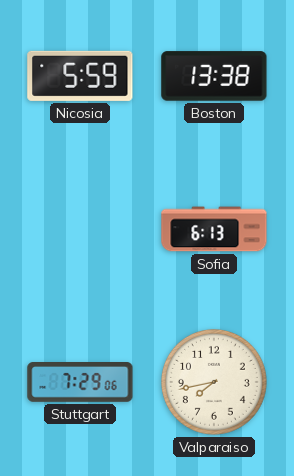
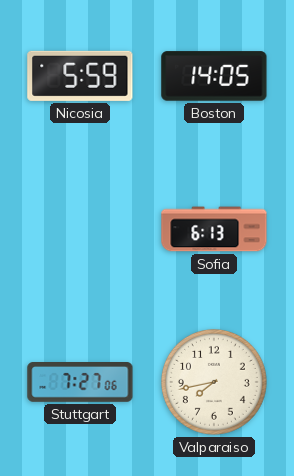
Boston: 13:38 -> 14:05 (214, 76)
Stuttgart: 7:29 -> 7:27 (80, 382)
